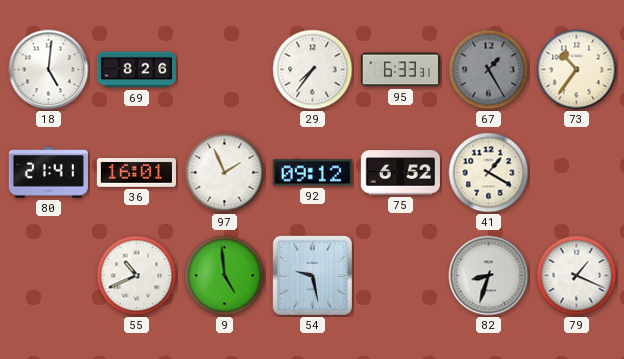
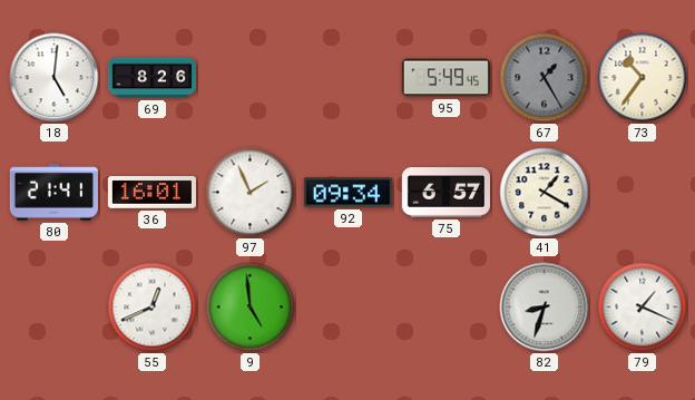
29: 7:36 -> none (313, 70)
95: 6:33 -> 5:49 (446, 78)
92: 09:12 -> 09:34 (347, 193)
75: 6:52 -> 6:57 (446, 193)
55: 10:41 -> 12:41 (153, 308)
54: 9:28 -> none (312, 275)
